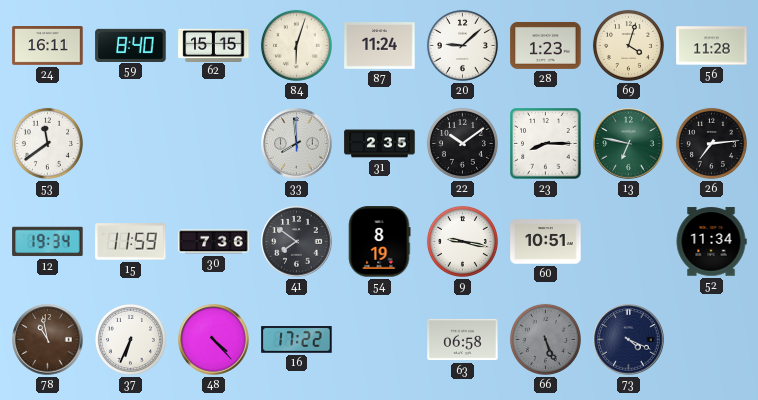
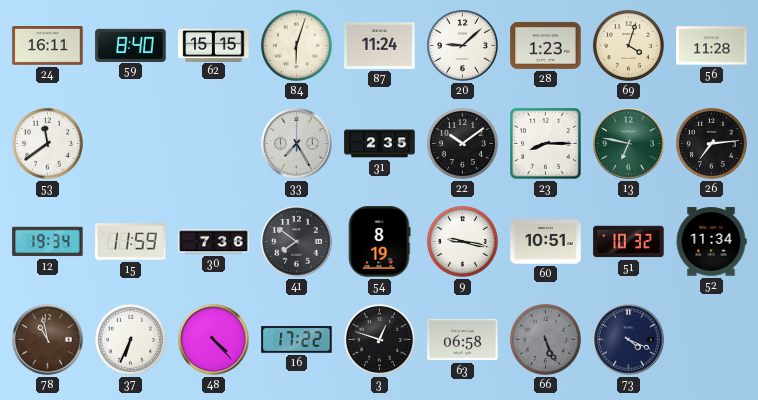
33: 7:59 -> 7:25 (297, 144)
51: none -> 10:32 (629, 242)
3: none -> 12:48 (379, 339)
